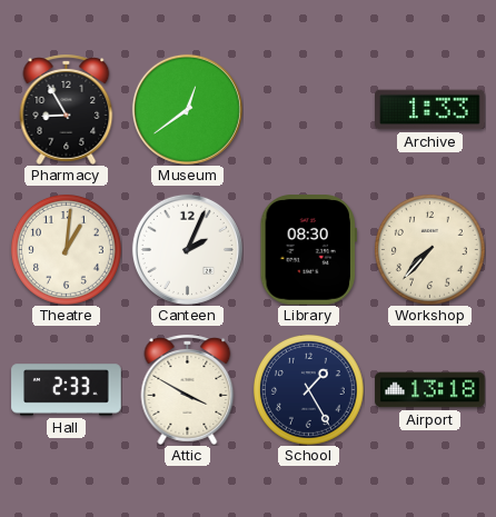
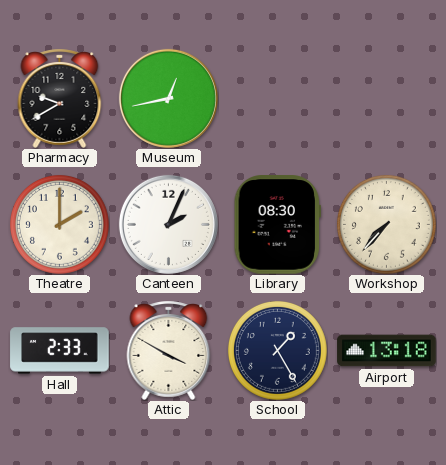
Pharmacy: 8:55 -> 9:40 (60, 98)
Museum: 12:39 -> 12:43 (168, 98)
Archive: 1:33 -> none (430, 110)
Theatre: 1:01 -> 2:00 (59, 224)
